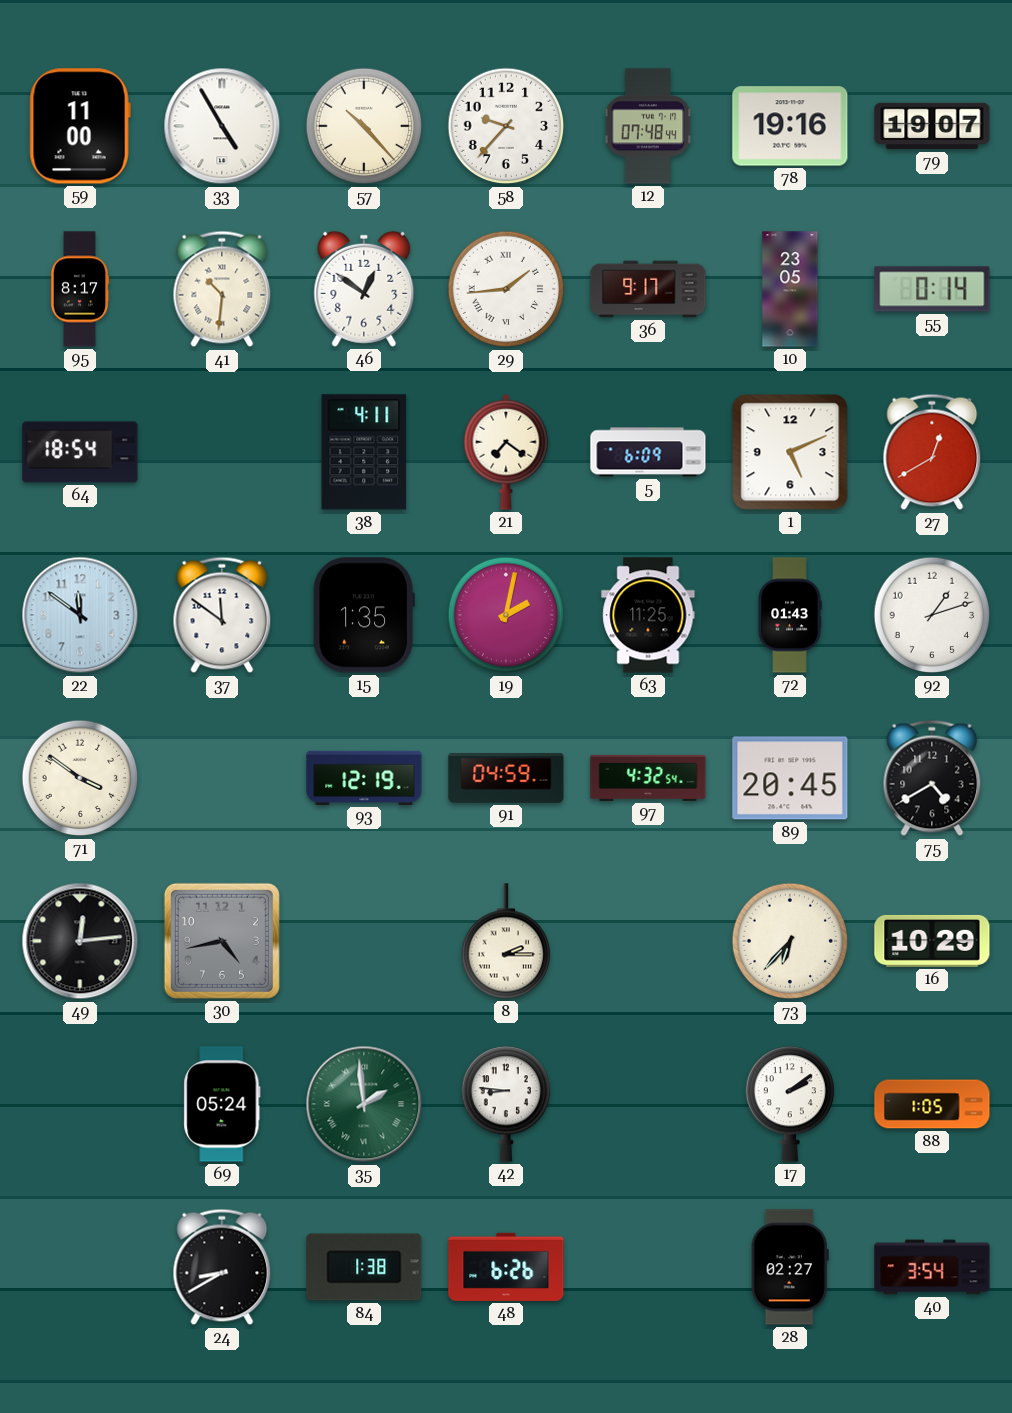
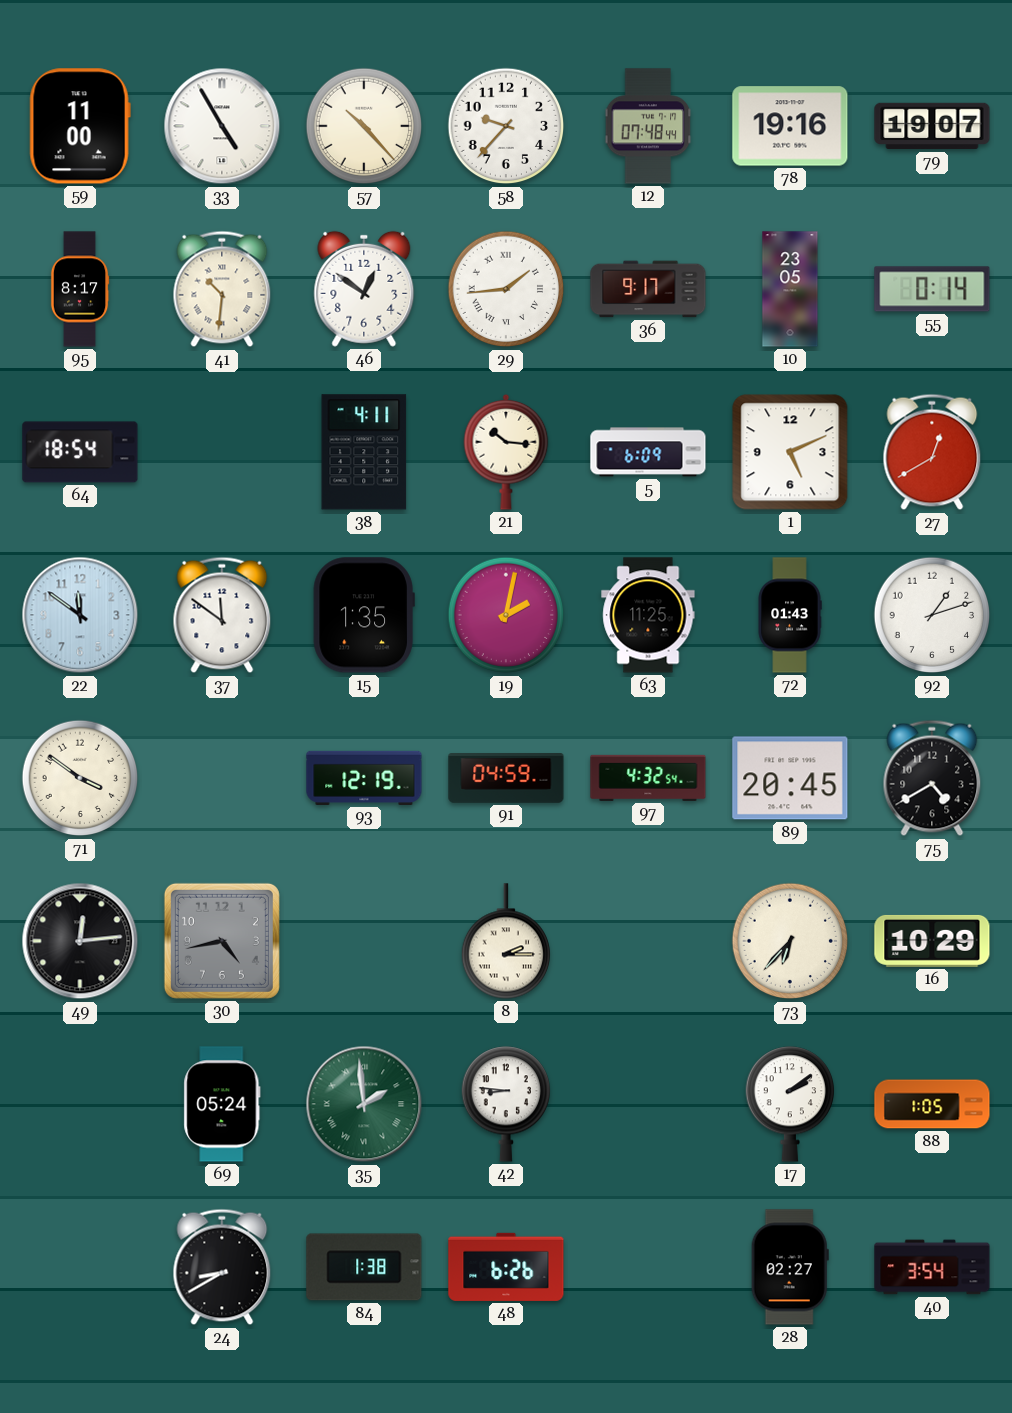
21: 7:21 -> 10:16 (506, 452)
